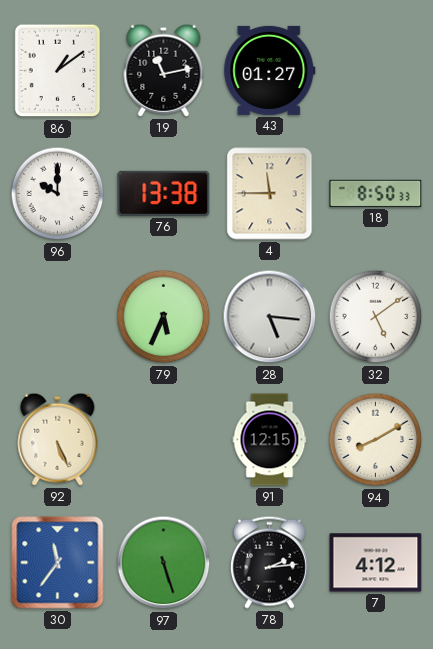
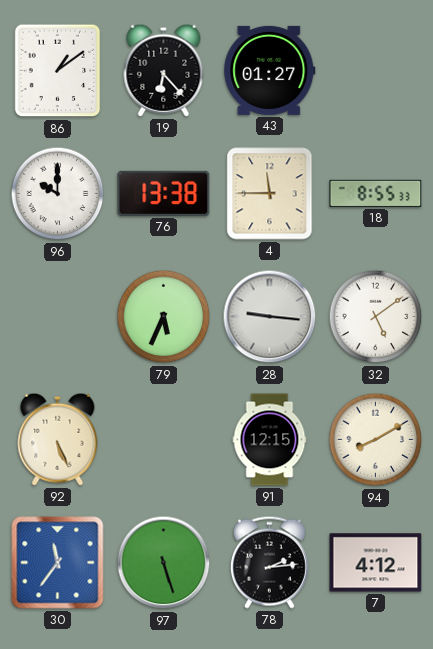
19: 11:13 -> 6:23 (164, 70)
18: 8:50 -> 8:55 (376, 193)
28: 5:16 -> 9:16 (270, 317)
